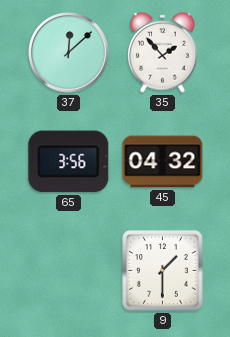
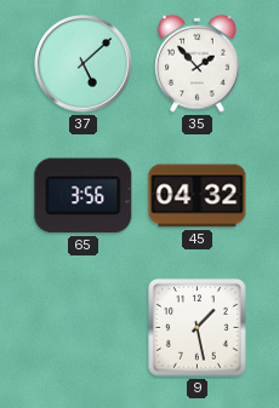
37: 12:08 -> 5:08 (84, 64)
9: 1:30 -> 1:28 (198, 328)
